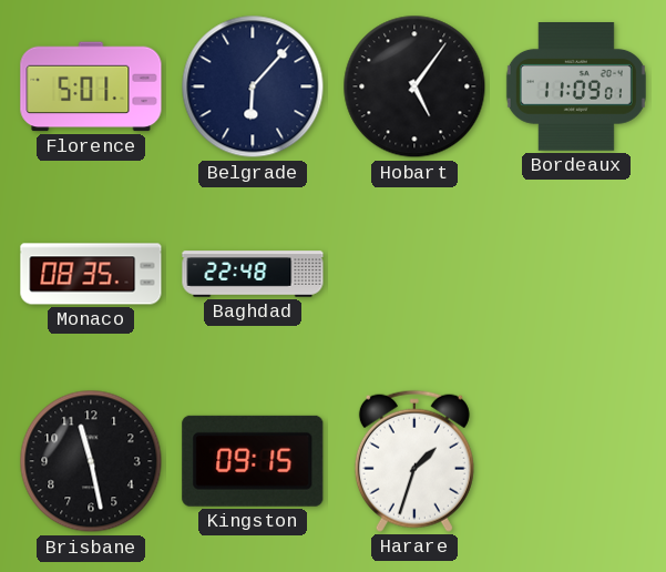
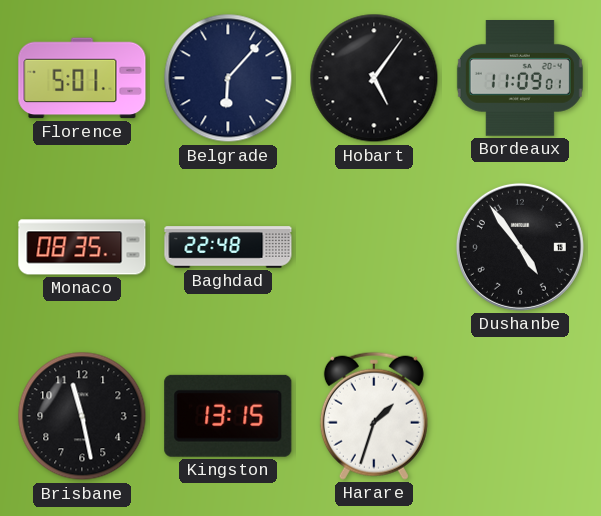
Dushanbe: none -> 4:54 (520, 247)
Kingston: 09:15 -> 13:15 (228, 416)
